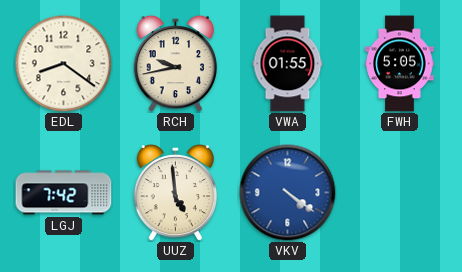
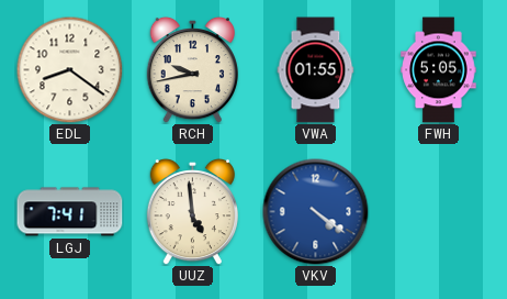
LGJ: 7:42 -> 7:41 (70, 212)
